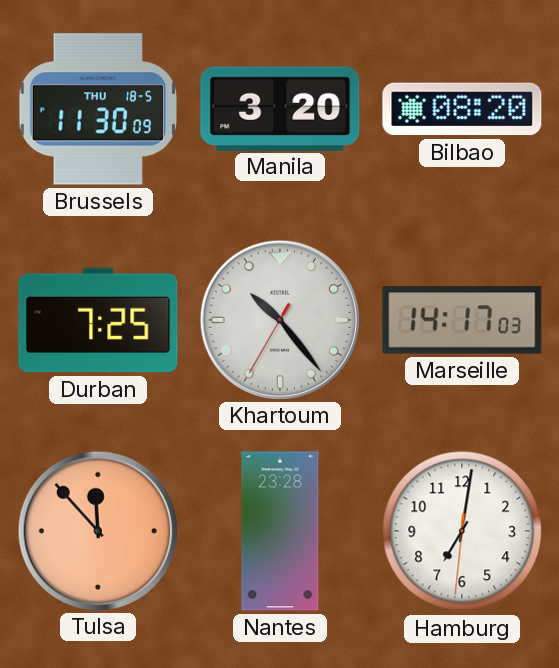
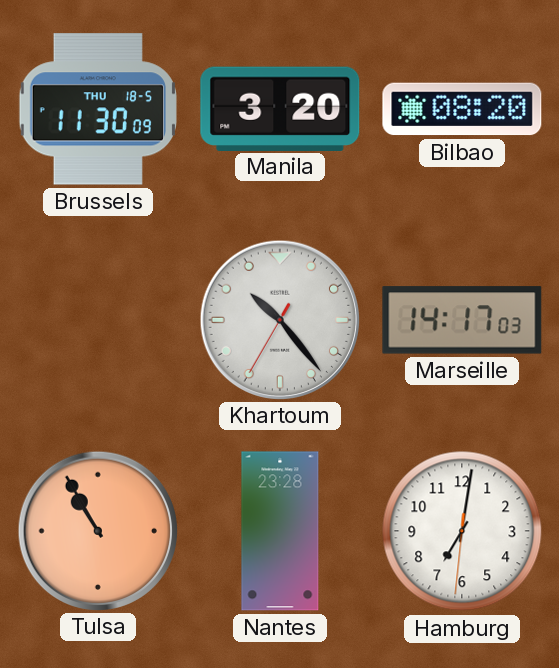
Durban: 7:25 -> none (98, 320)
Tulsa: 11:53 -> 10:55 (97, 530)
